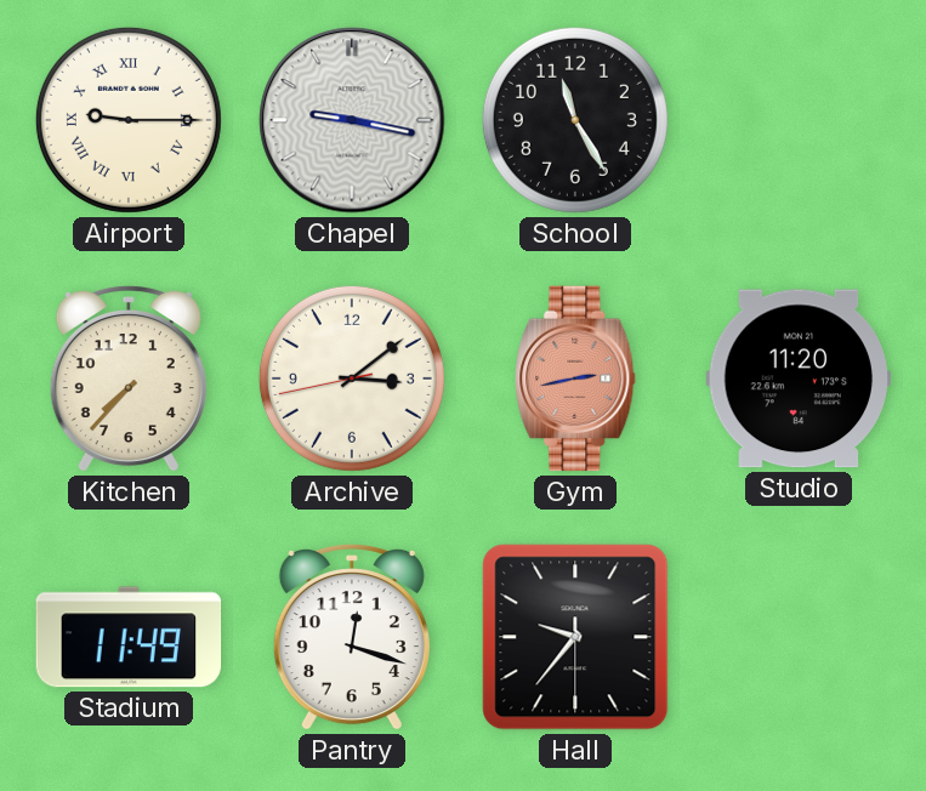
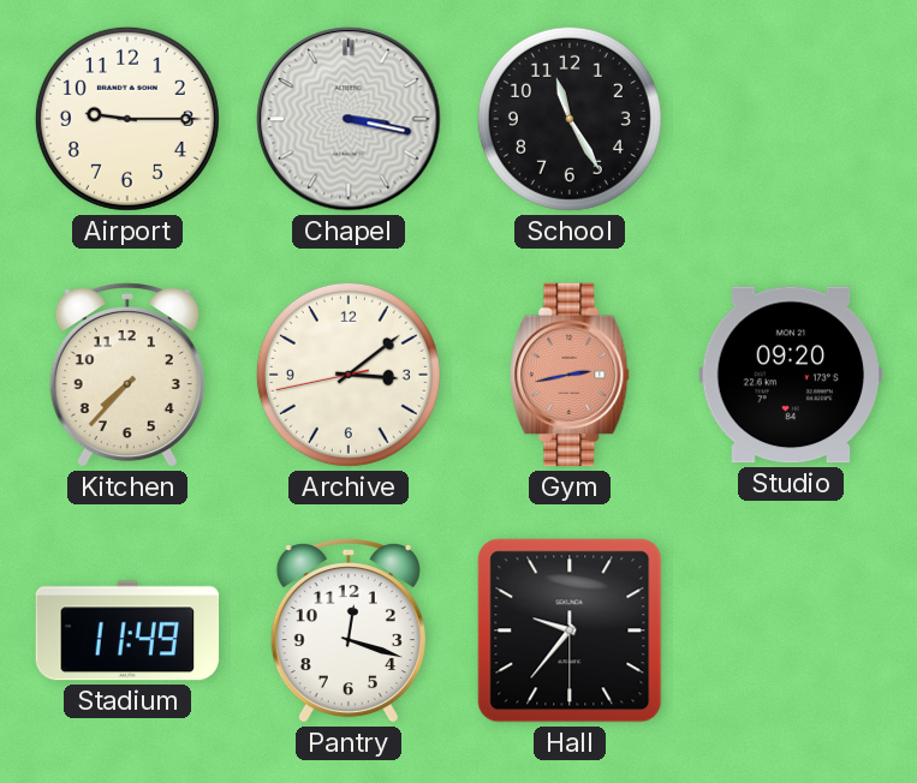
Airport numerals: Roman -> Arabic (127, 119)
Chapel: 9:17 -> 3:17 (349, 119)
Studio: 11:20 -> 09:20 (791, 375)
